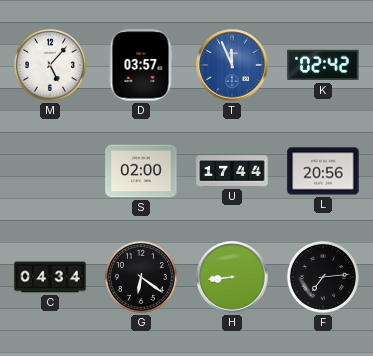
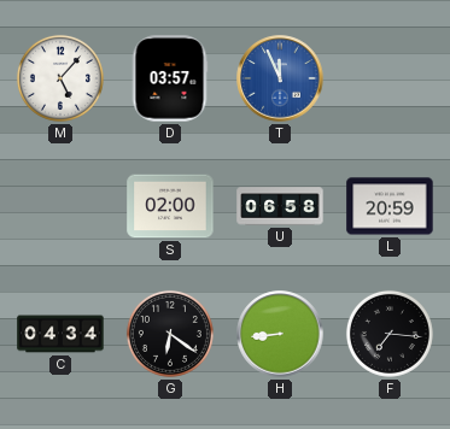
K: 02:42 -> none (323, 65)
U: 17:44 -> 06:58 (280, 206)
L: 20:56 -> 20:59 (390, 206)
F: 7:14 -> 7:16 (390, 334)
